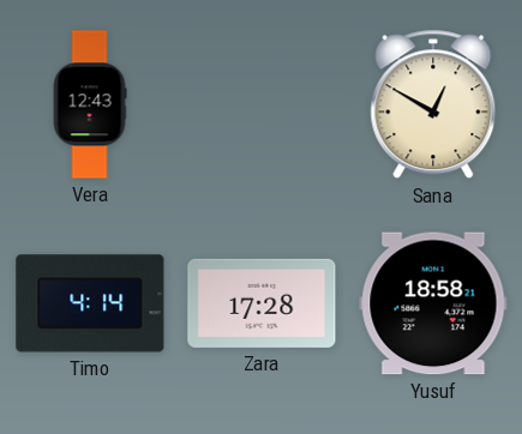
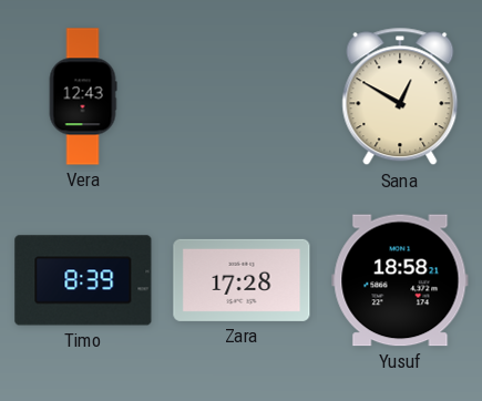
Timo: 4:14 -> 8:39 (83, 280)
